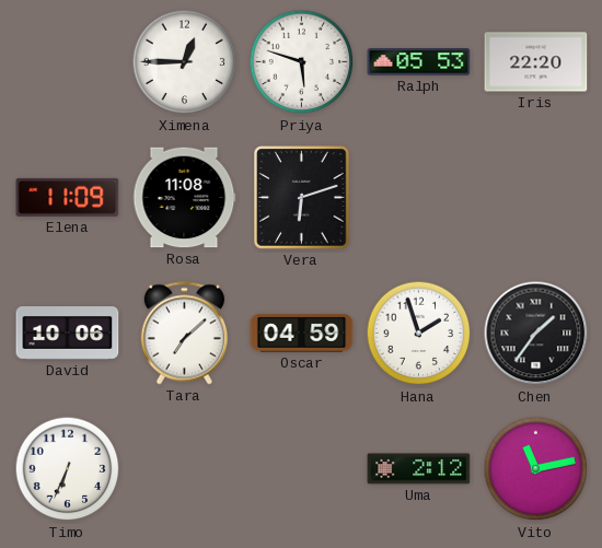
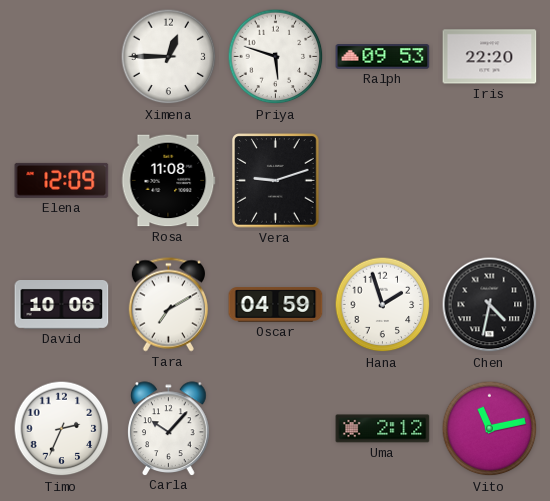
Ralph: 05:53 -> 09:53 (383, 57)
Elena: 11:09 -> 12:09 (62, 180)
Vera: 6:12 -> 9:12 (276, 181)
Tara: 7:08 -> 7:10 (168, 305)
Chen: 1:36 -> 4:32 (490, 305)
Timo: 6:34 -> 2:34 (62, 429)
Carla: none -> 10:07 (169, 428)
